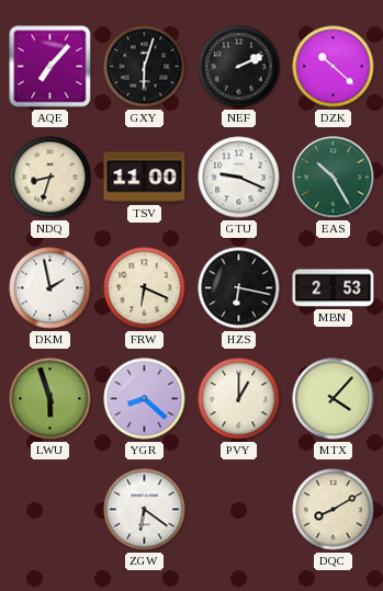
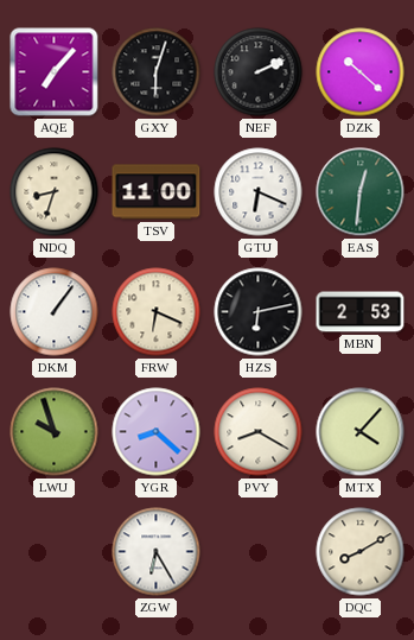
GTU: 9:19 -> 6:19 (259, 192)
EAS: 10:25 -> 12:31 (361, 192)
DKM: 1:58 -> 1:06 (55, 312)
HZS: 6:17 -> 6:13 (259, 312)
LWU: 5:57 -> 9:57 (55, 432)
PVY: 1:00 -> 8:20 (259, 432)
ZGW: 6:21 -> 6:25 (157, 552)
